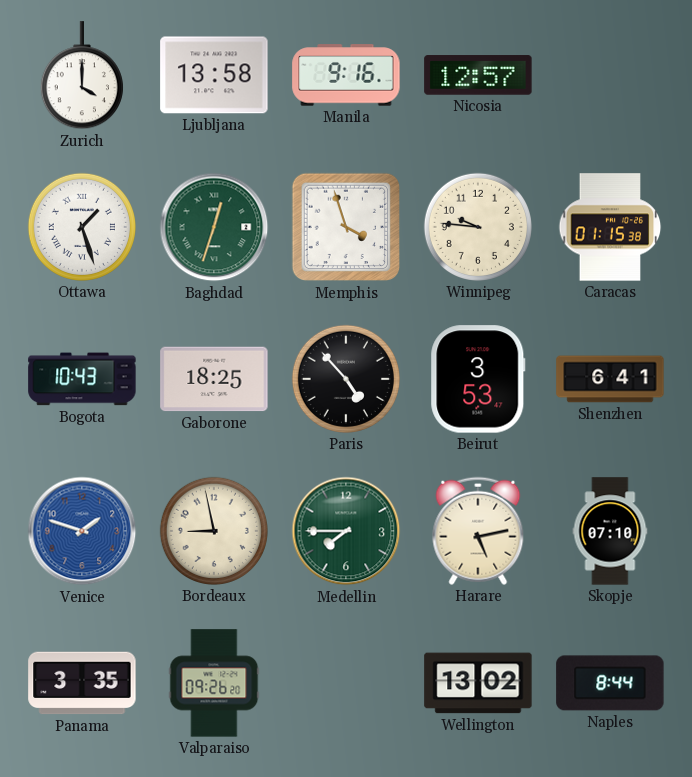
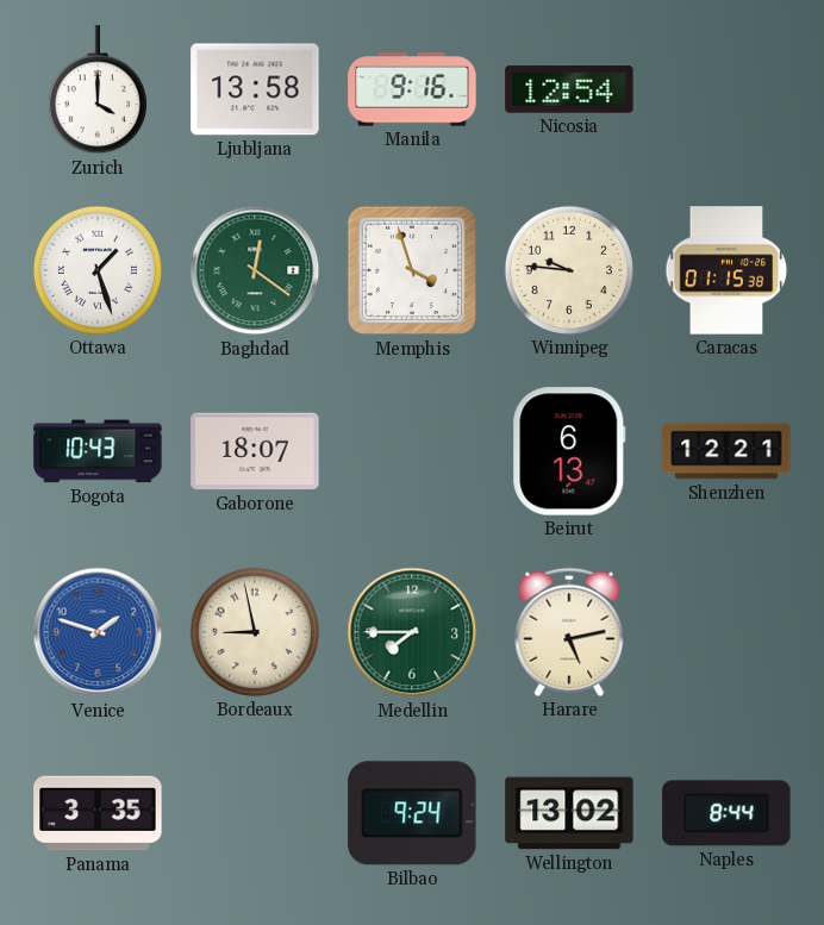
Nicosia: 12:57 -> 12:54 (569, 89)
Baghdad: 12:33 -> 12:21 (255, 270)
Gaborone: 18:25 -> 18:07 (255, 451)
Paris: 4:53 -> none (346, 379)
Beirut: 3:53 -> 6:13 (569, 451)
Shenzhen: 6:41 -> 12:21 (726, 451)
Skopje: 07:10 -> none (610, 531)
Valparaiso: 09:26 -> none (214, 683)
Bilbao: none -> 9:24 (412, 813)
